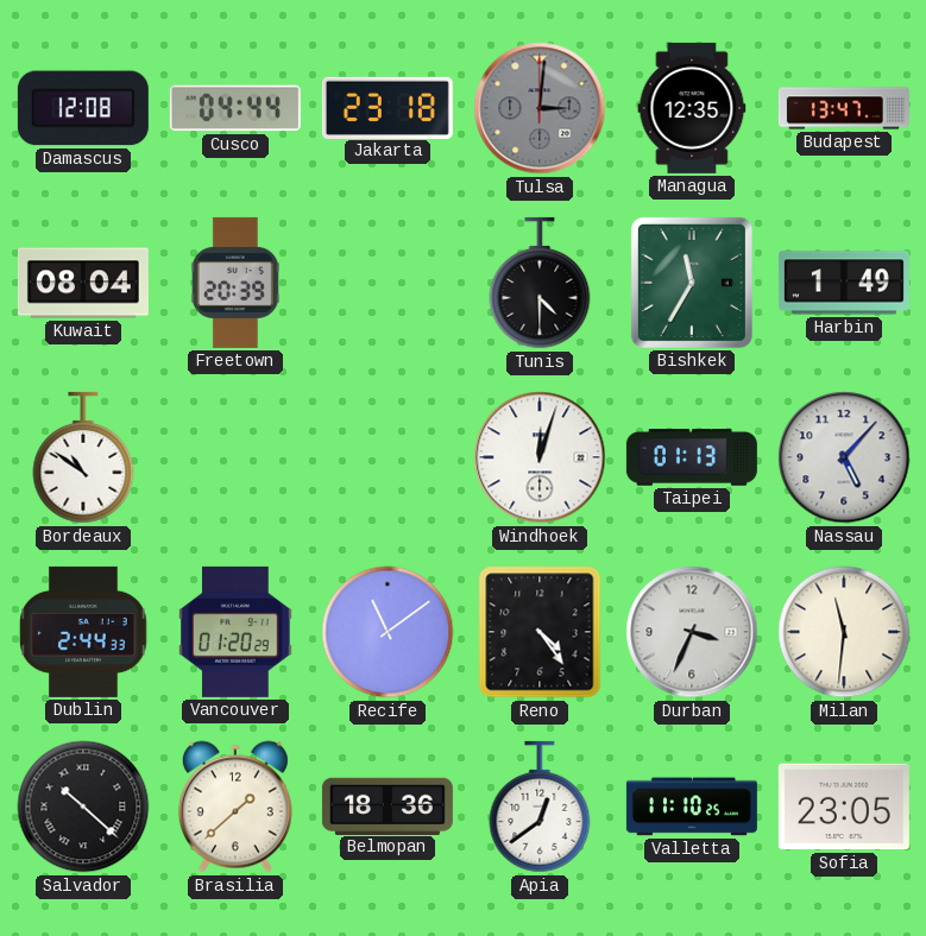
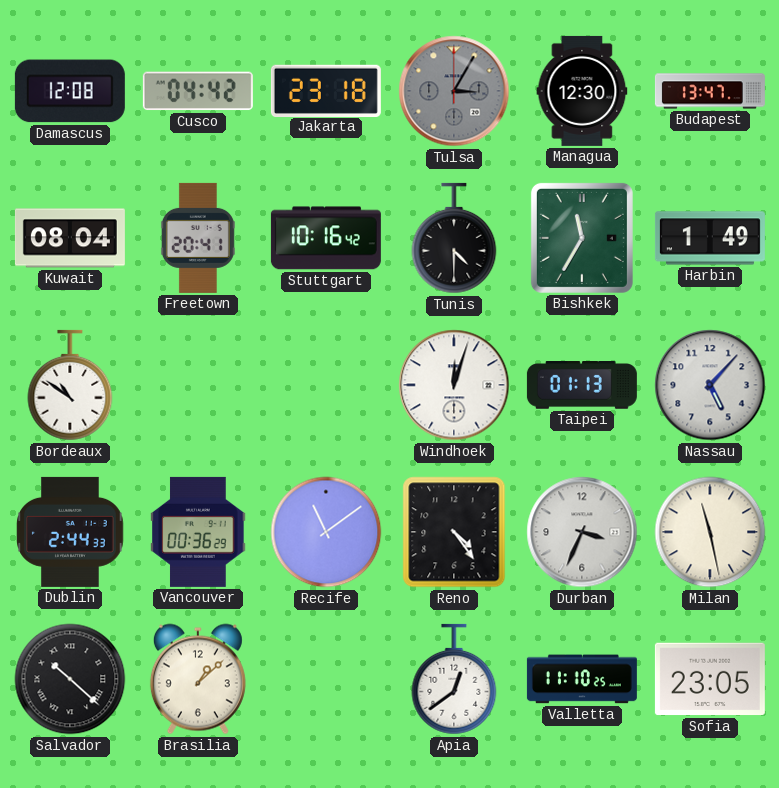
Cusco: 04:44 -> 04:42 (198, 91)
Tulsa: 3:01 -> 3:05 (454, 91)
Managua: 12:35 -> 12:30 (582, 91)
Freetown: 20:39 -> 20:41 (198, 238)
Stuttgart: none -> 10:16 (326, 238)
Vancouver: 01:20 -> 00:36 (198, 532)
Milan: 11:31 -> 11:28 (710, 532)
Brasilia: 1:38 -> 1:08 (198, 679)
Belmopan: 18:36 -> none (388, 805)
